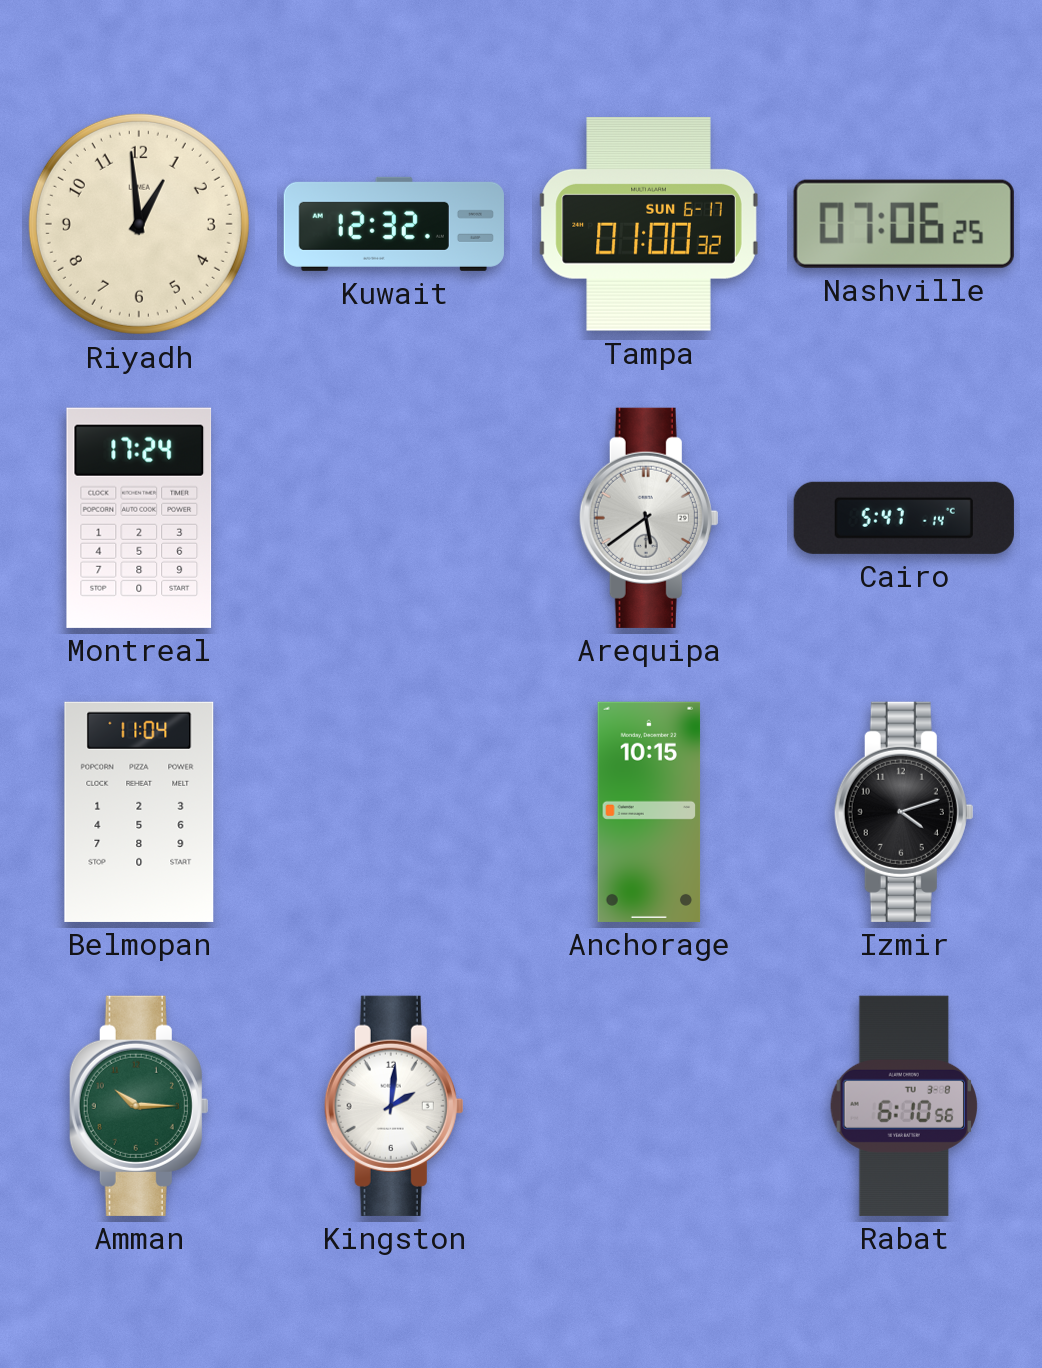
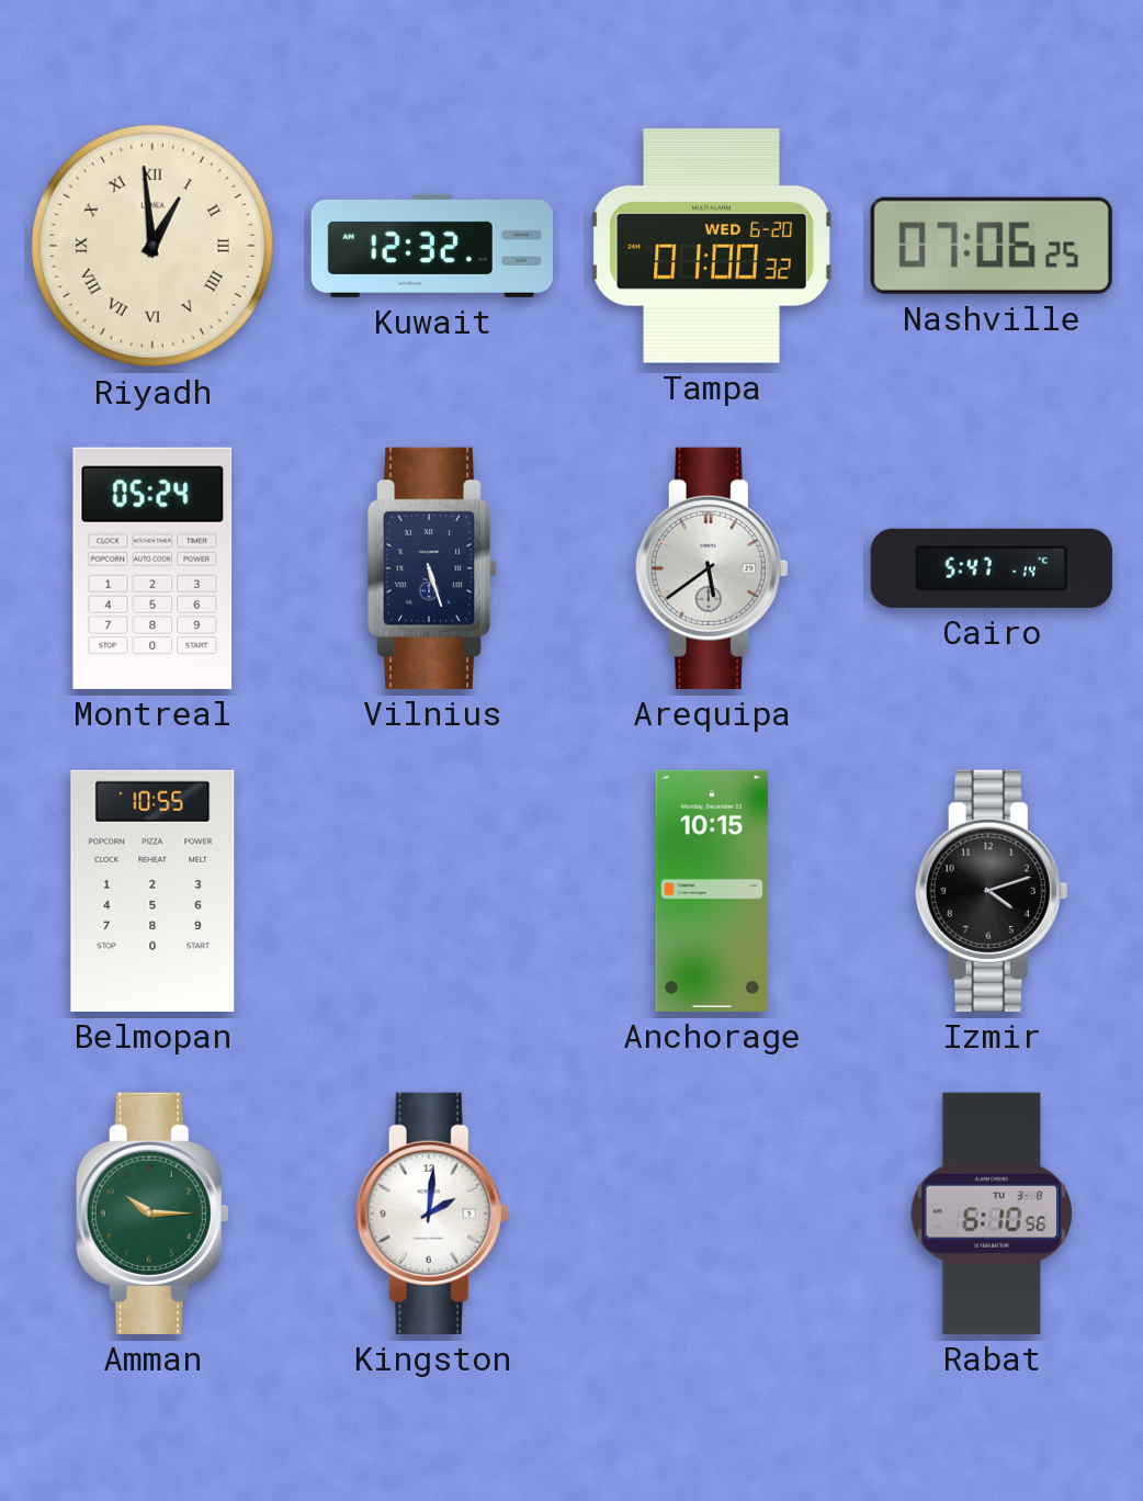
Riyadh numerals: Arabic -> Roman (152, 246)
Tampa date: SUN 6-17 -> WED 6-20 (712, 247)
Montreal: 17:24 -> 05:24 (152, 568)
Vilnius: none -> 5:27 (432, 568)
Belmopan: 11:04 -> 10:55 (152, 891)
